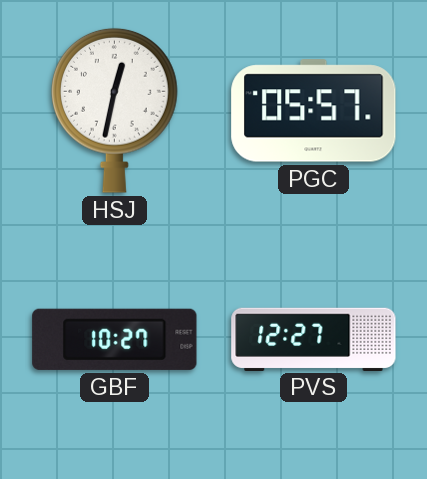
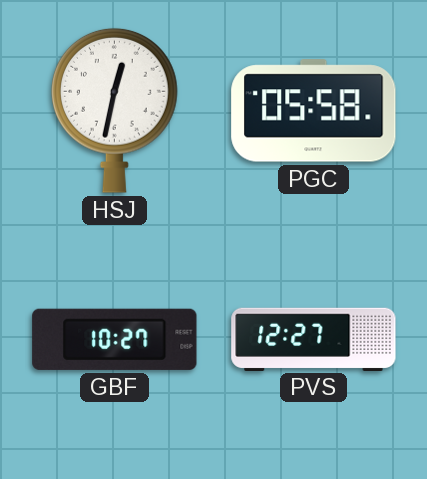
PGC: 05:57 -> 05:58 (314, 111)
